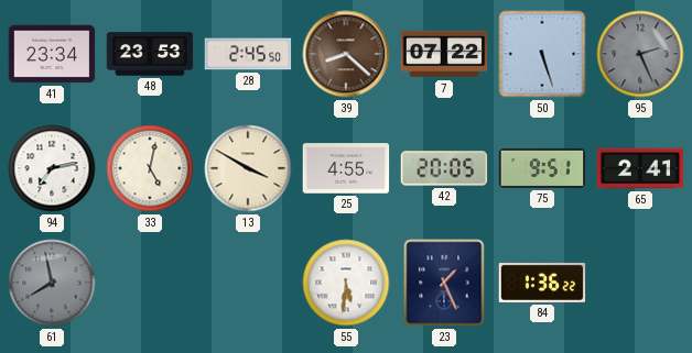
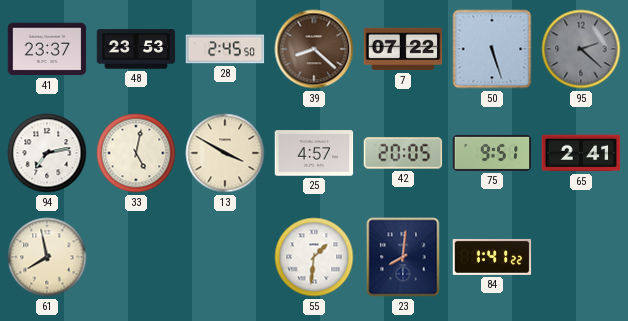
41: 23:34 -> 23:37 (47, 49)
95: 2:26 -> 2:22 (581, 49)
25: 4:55 -> 4:57 (314, 153)
61 dial: grey -> cream (47, 257)
55: 5:31 -> 1:31 (314, 257)
23: 1:26 -> 8:01 (403, 257)
84: 1:36 -> 1:41 (492, 257)
